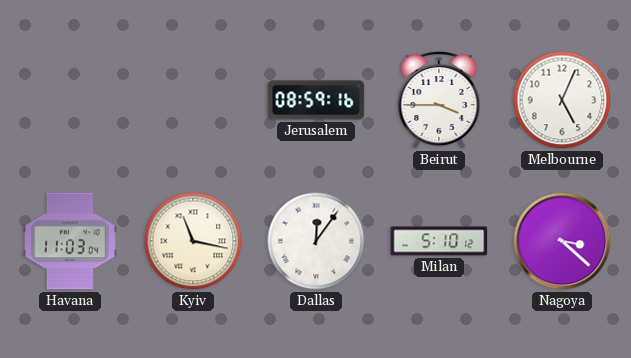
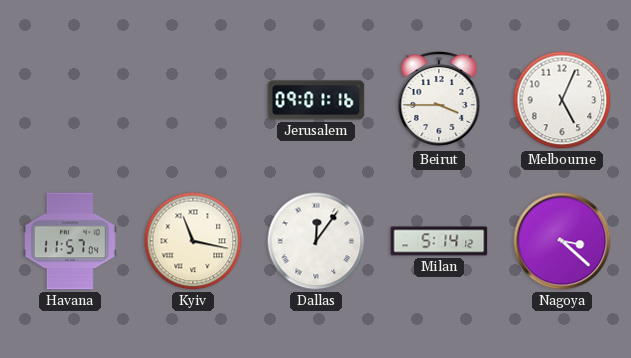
Jerusalem: 08:59 -> 09:01 (316, 100)
Havana: 11:03 -> 11:57 (71, 241)
Milan: 5:10 -> 5:14 (439, 241)
